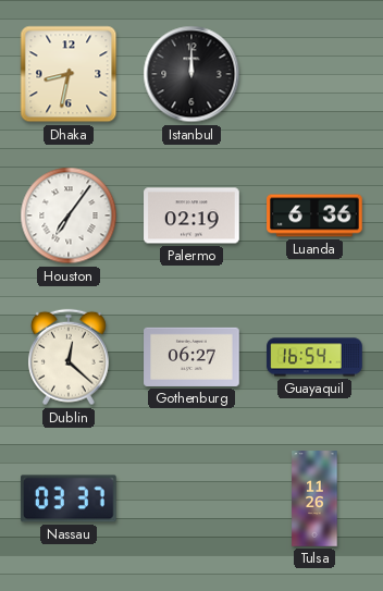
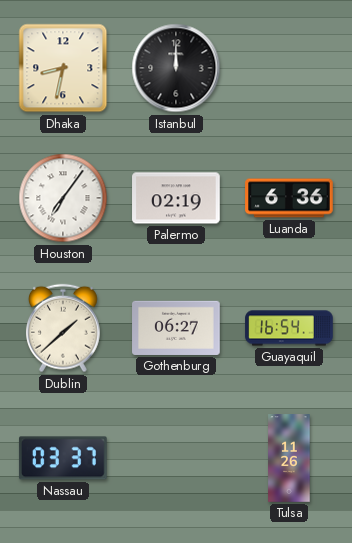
Dublin: 12:22 -> 1:38 (63, 328)
